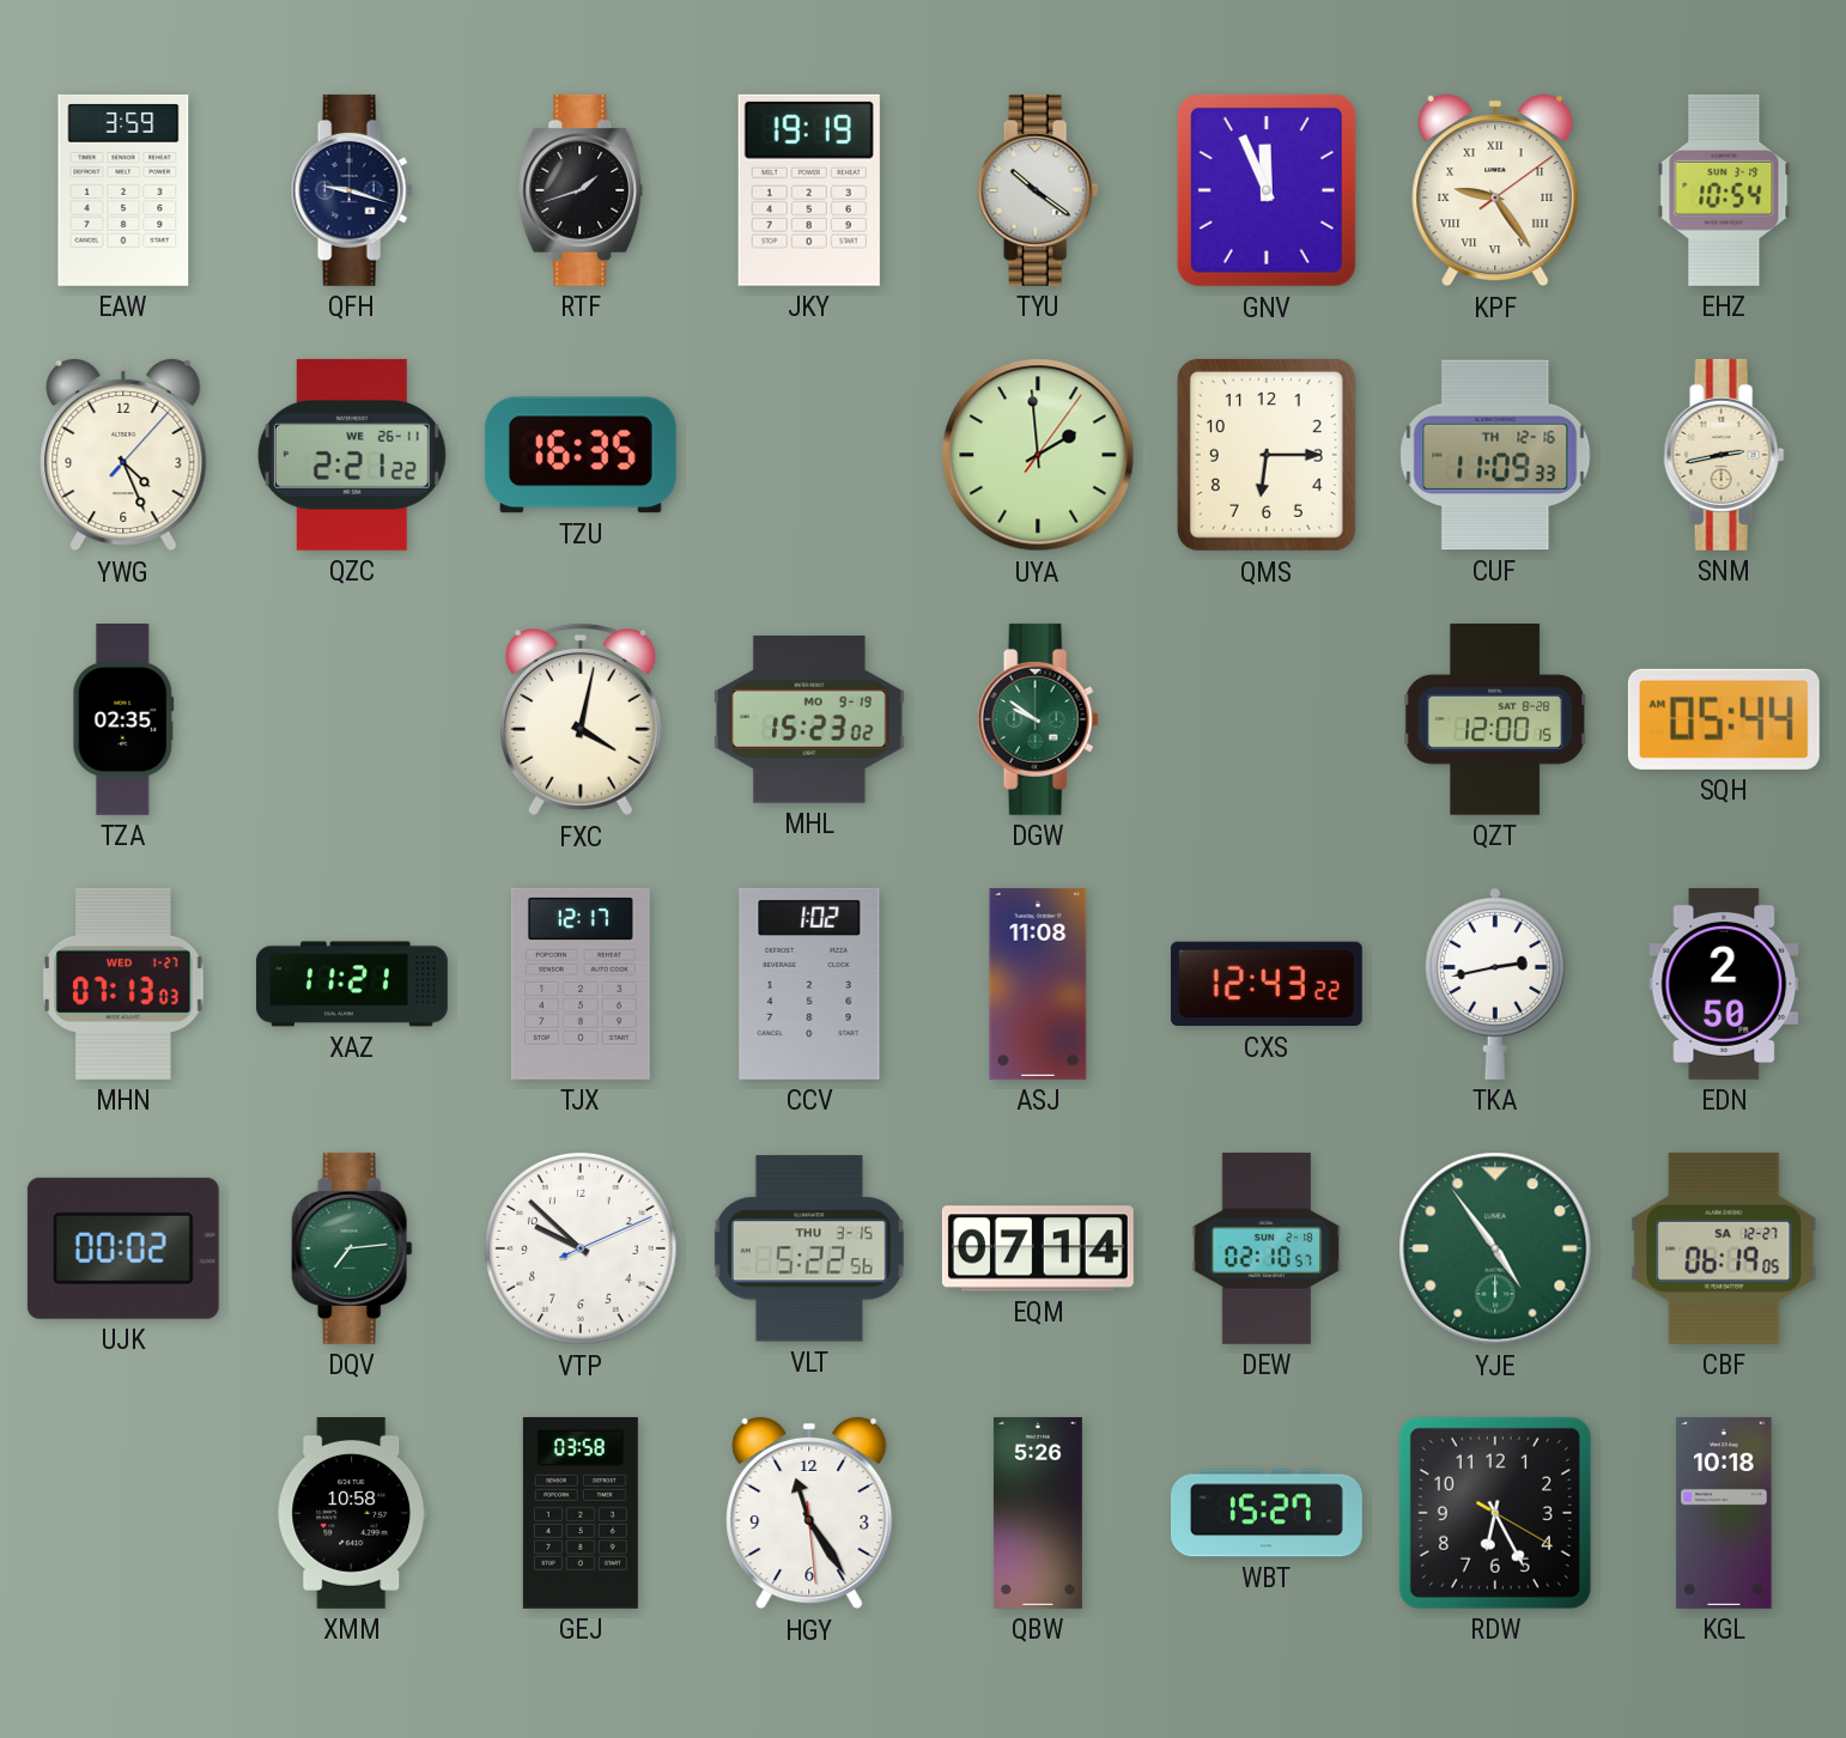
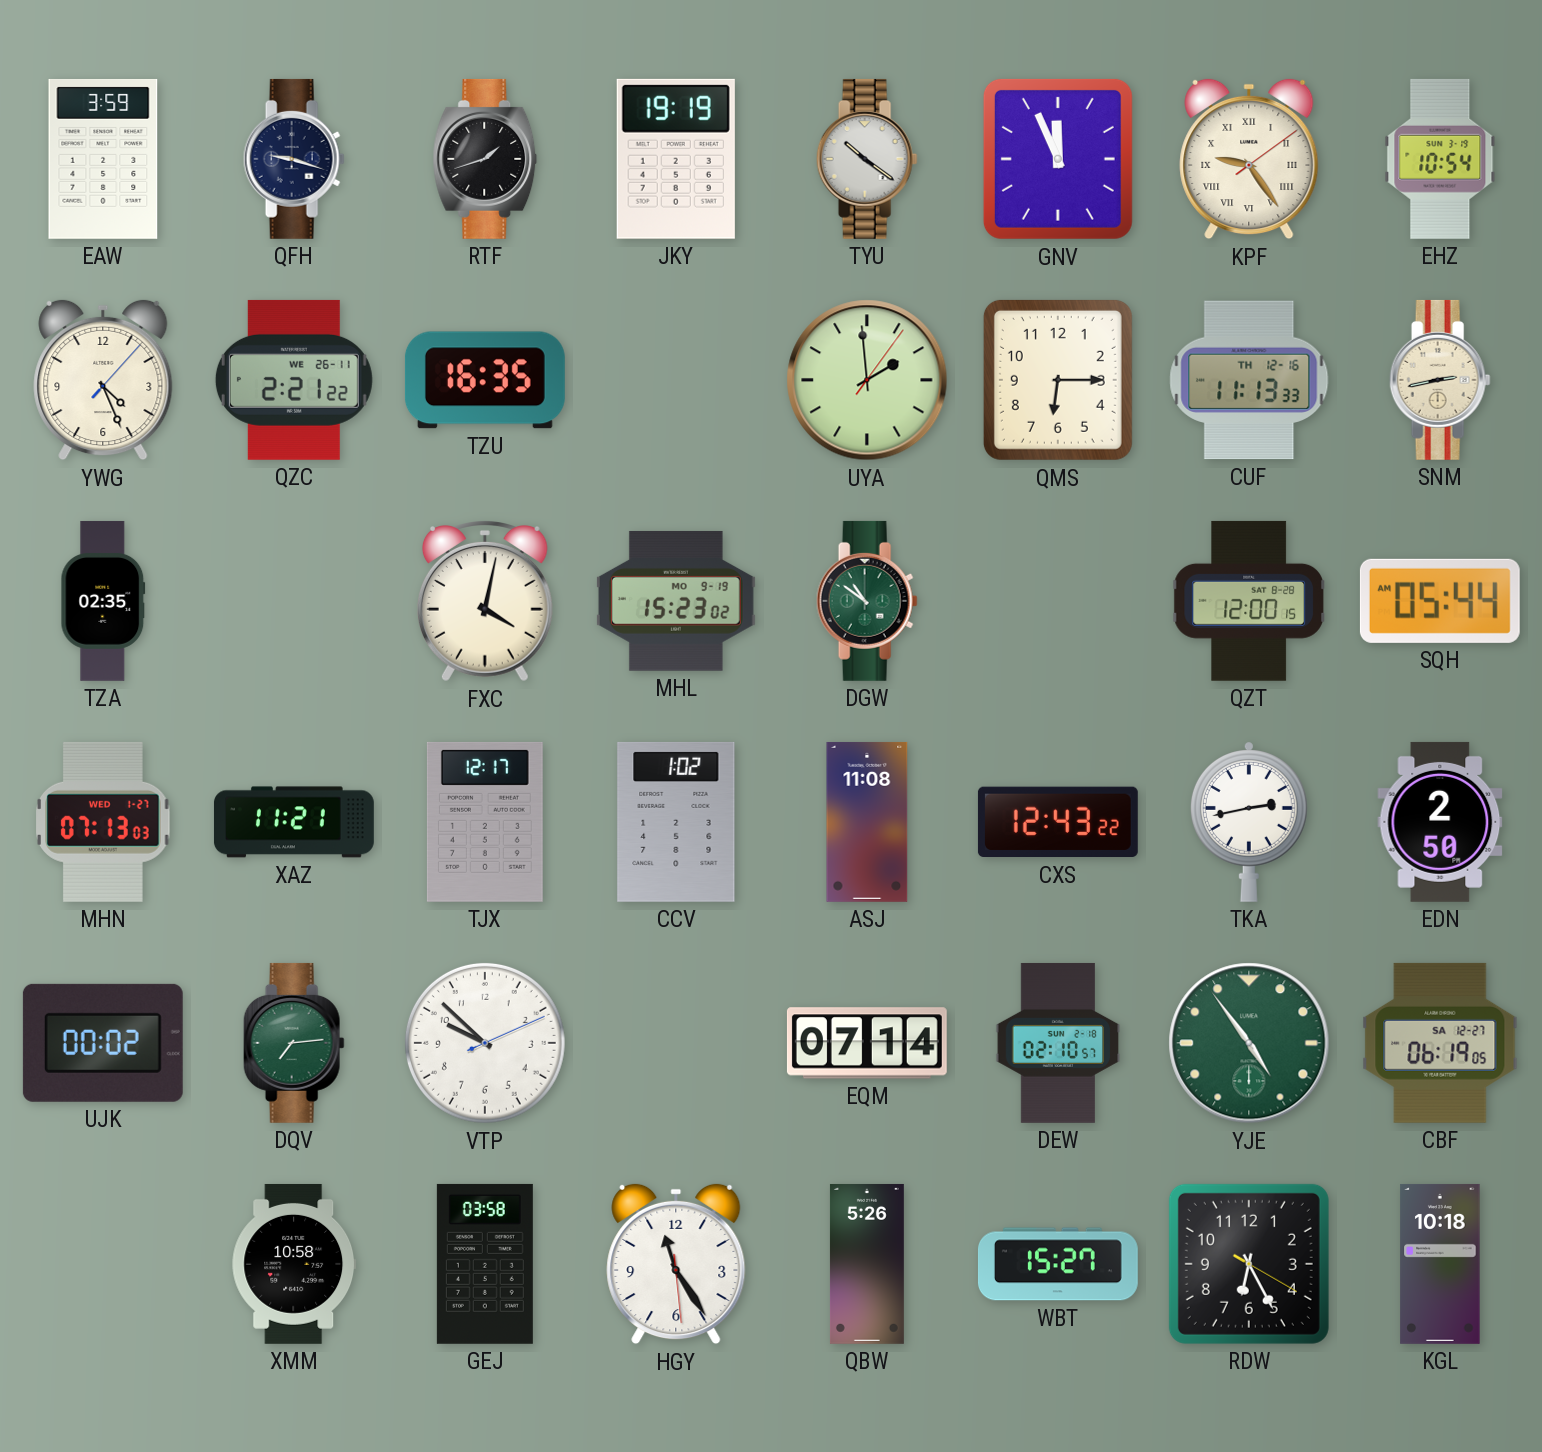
CUF: 11:09 -> 11:13 (1249, 380)
DGW: 9:51 -> 10:51 (867, 601)
VLT: 5:22 -> none (809, 1248)
